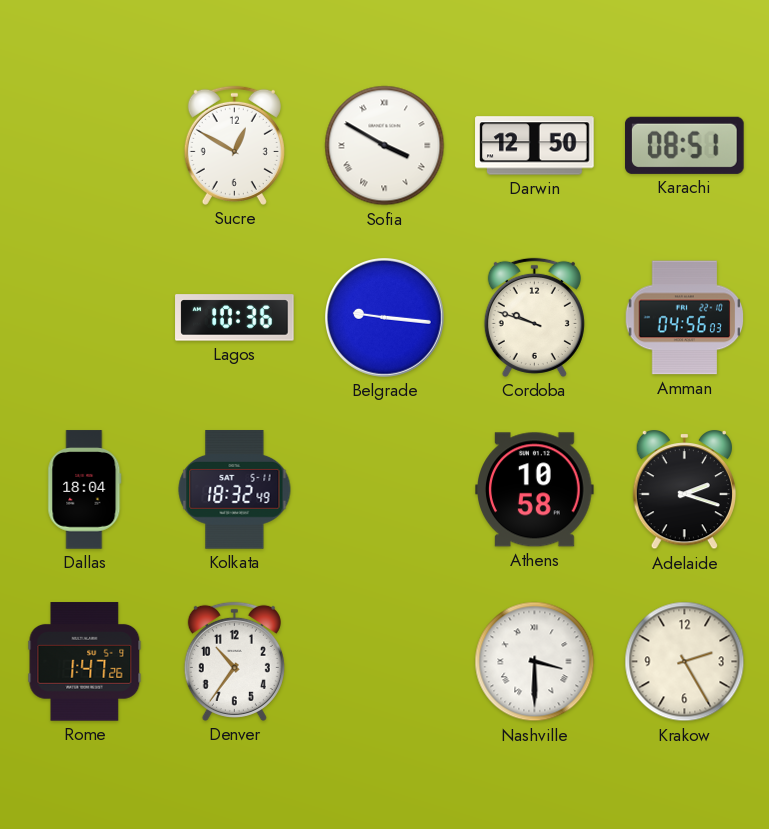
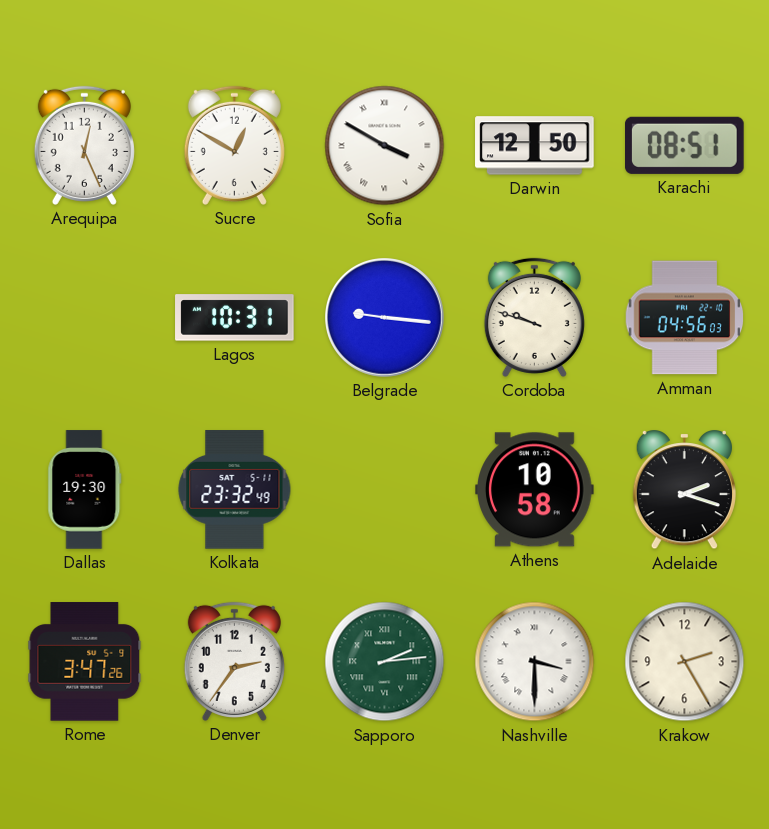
Arequipa: none -> 12:26 (84, 145)
Lagos: 10:36 -> 10:31 (235, 318)
Dallas: 18:04 -> 19:30 (85, 490)
Kolkata: 18:32 -> 23:32 (235, 490)
Rome: 1:47 -> 3:47 (85, 662)
Denver: 10:36 -> 2:36 (234, 661)
Sapporo: none -> 2:14 (385, 662)
